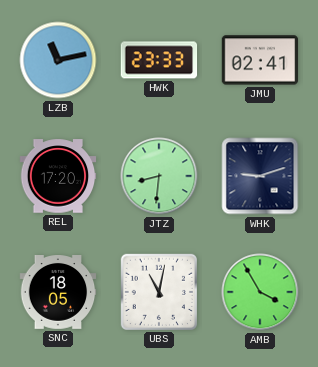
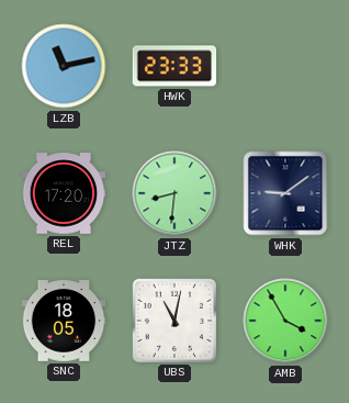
JMU: 02:41 -> none (260, 60)
WHK: 9:12 -> 9:09 (285, 193)
